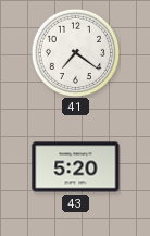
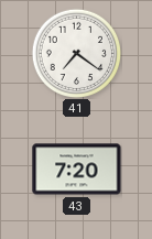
43: 5:20 -> 7:20 (77, 170)
